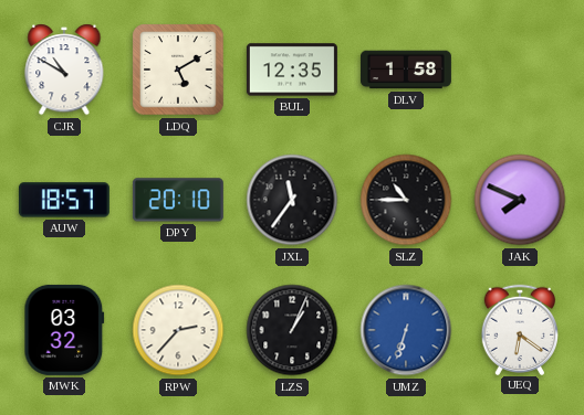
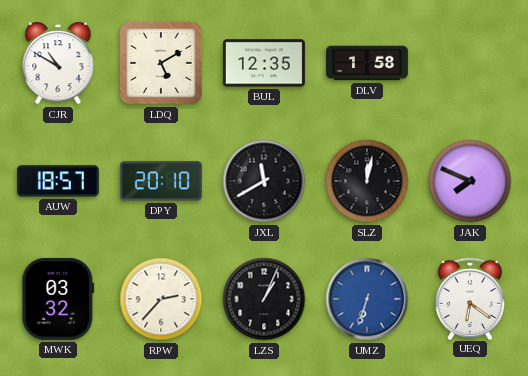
JXL: 11:36 -> 11:40 (264, 181)
SLZ: 10:45 -> 12:02 (367, 181)
